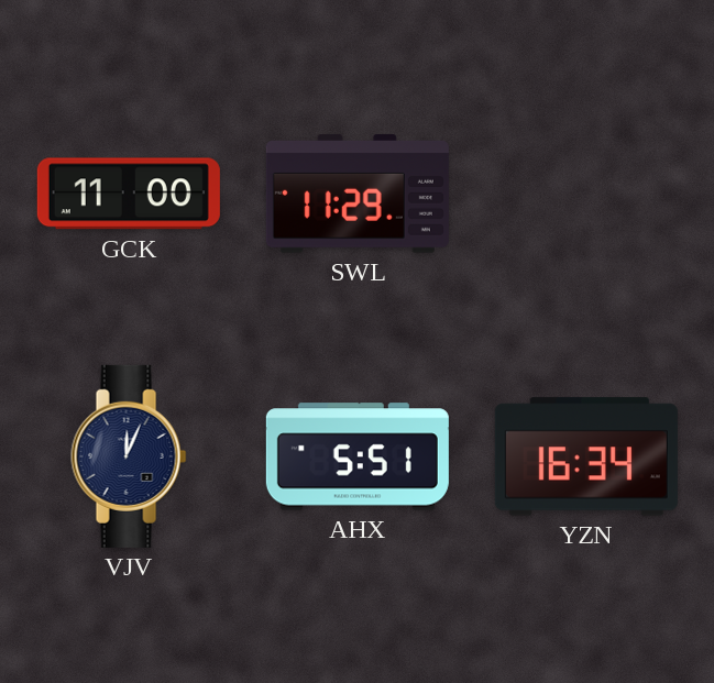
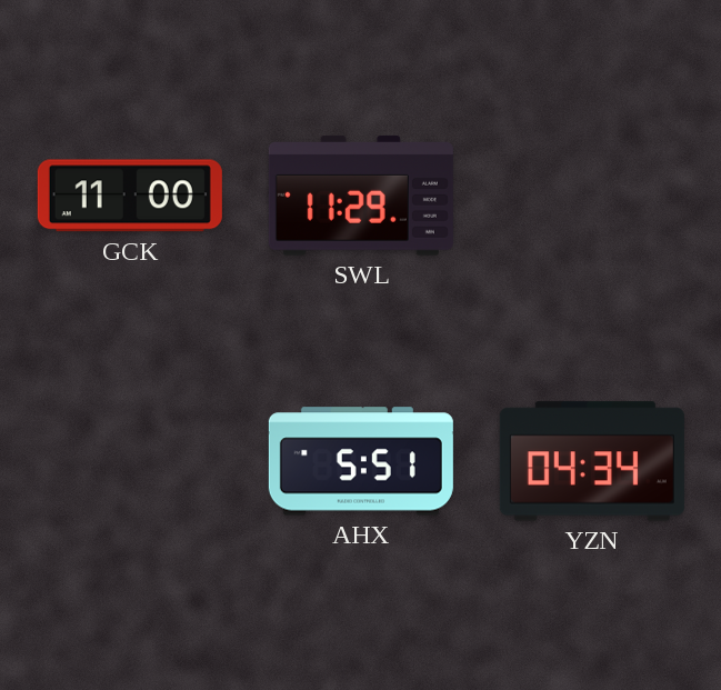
VJV: 12:04 -> none (129, 456)
YZN: 16:34 -> 04:34 (592, 461)
